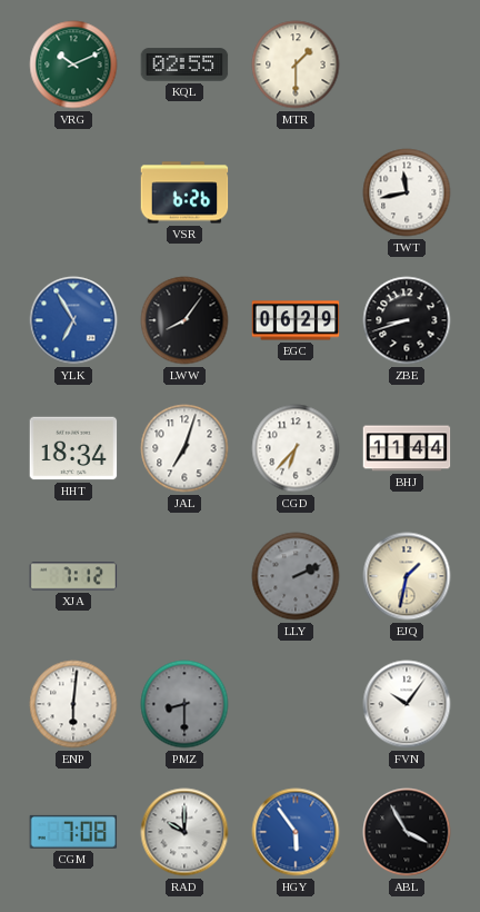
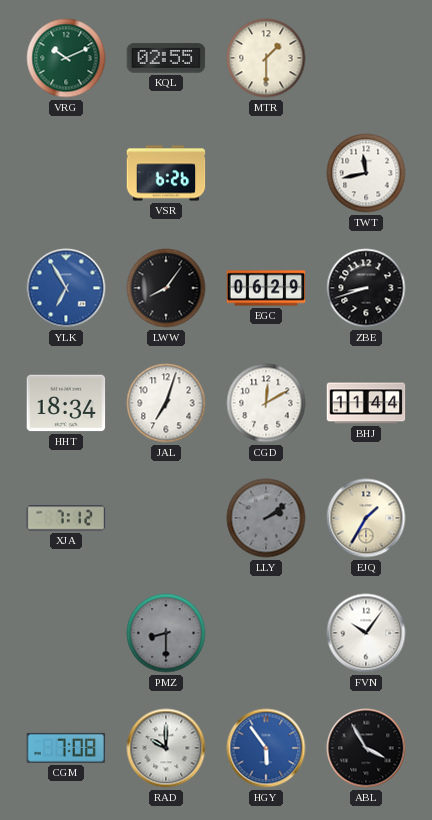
CGD: 6:37 -> 12:10 (266, 403)
LLY: 2:11 -> 2:09 (266, 518)
EJQ: 1:32 -> 1:35 (366, 518)
ENP: 6:01 -> none (73, 704)
